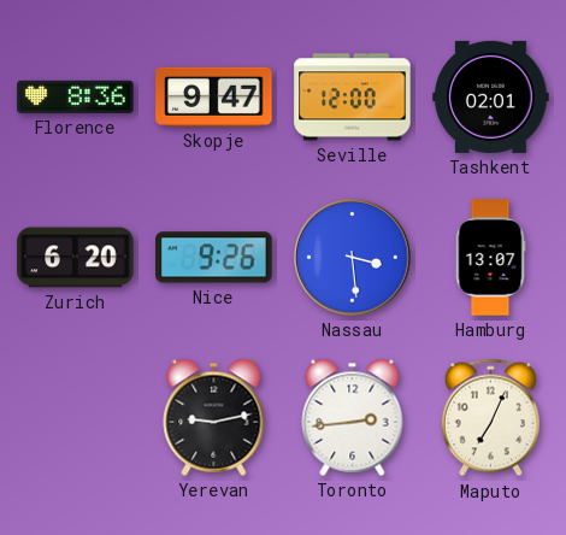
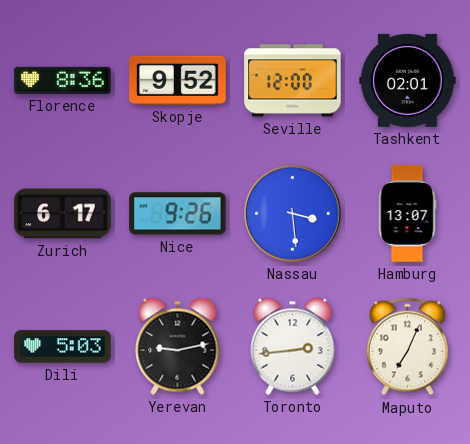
Skopje: 9:47 -> 9:52 (178, 80)
Zurich: 6:20 -> 6:17 (63, 214)
Dili: none -> 5:03 (63, 347)
